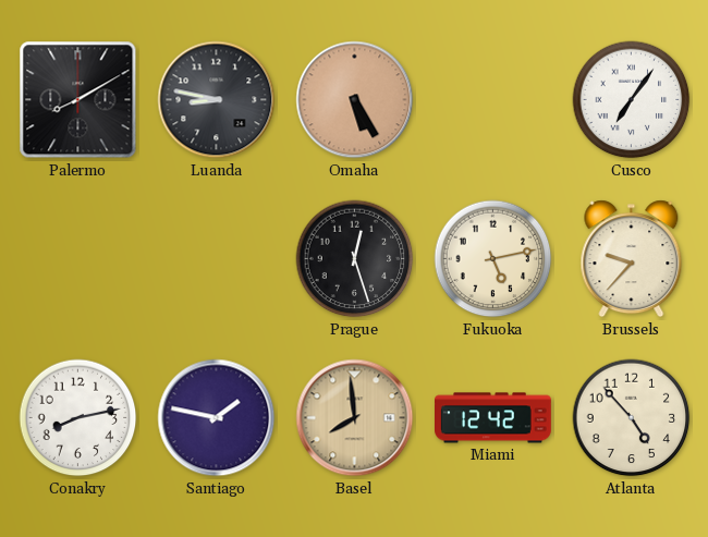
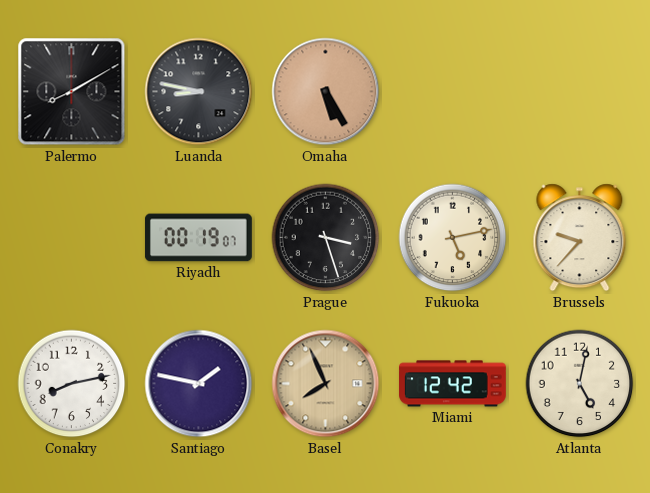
Cusco: 7:06 -> none (632, 100)
Riyadh: none -> 00:19 (198, 238)
Prague: 12:27 -> 3:27 (326, 238)
Basel: 7:59 -> 7:56 (326, 384)
Atlanta: 4:53 -> 5:02 (580, 384)
